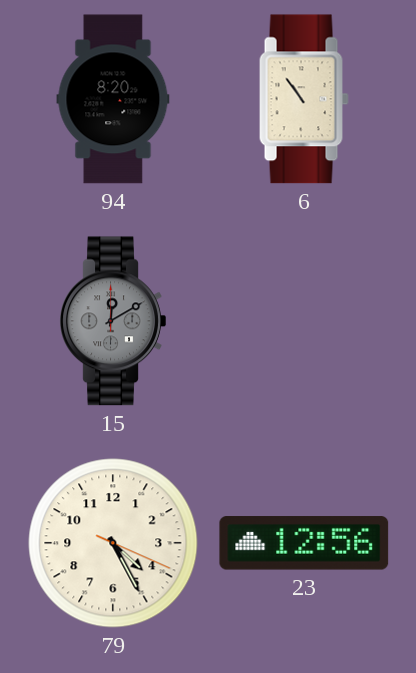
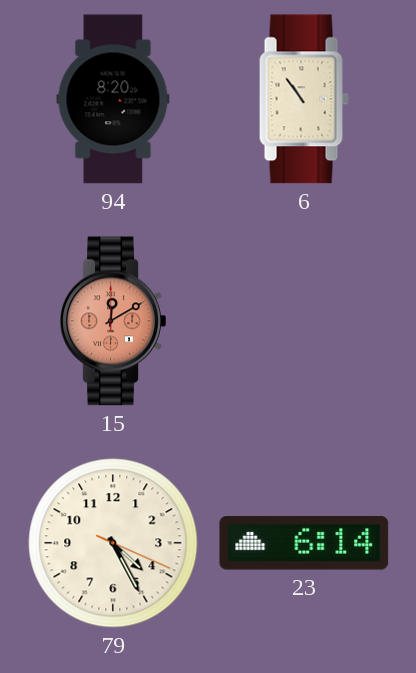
15 dial: grey -> salmon (113, 321)
23: 12:56 -> 6:14 (304, 543)
